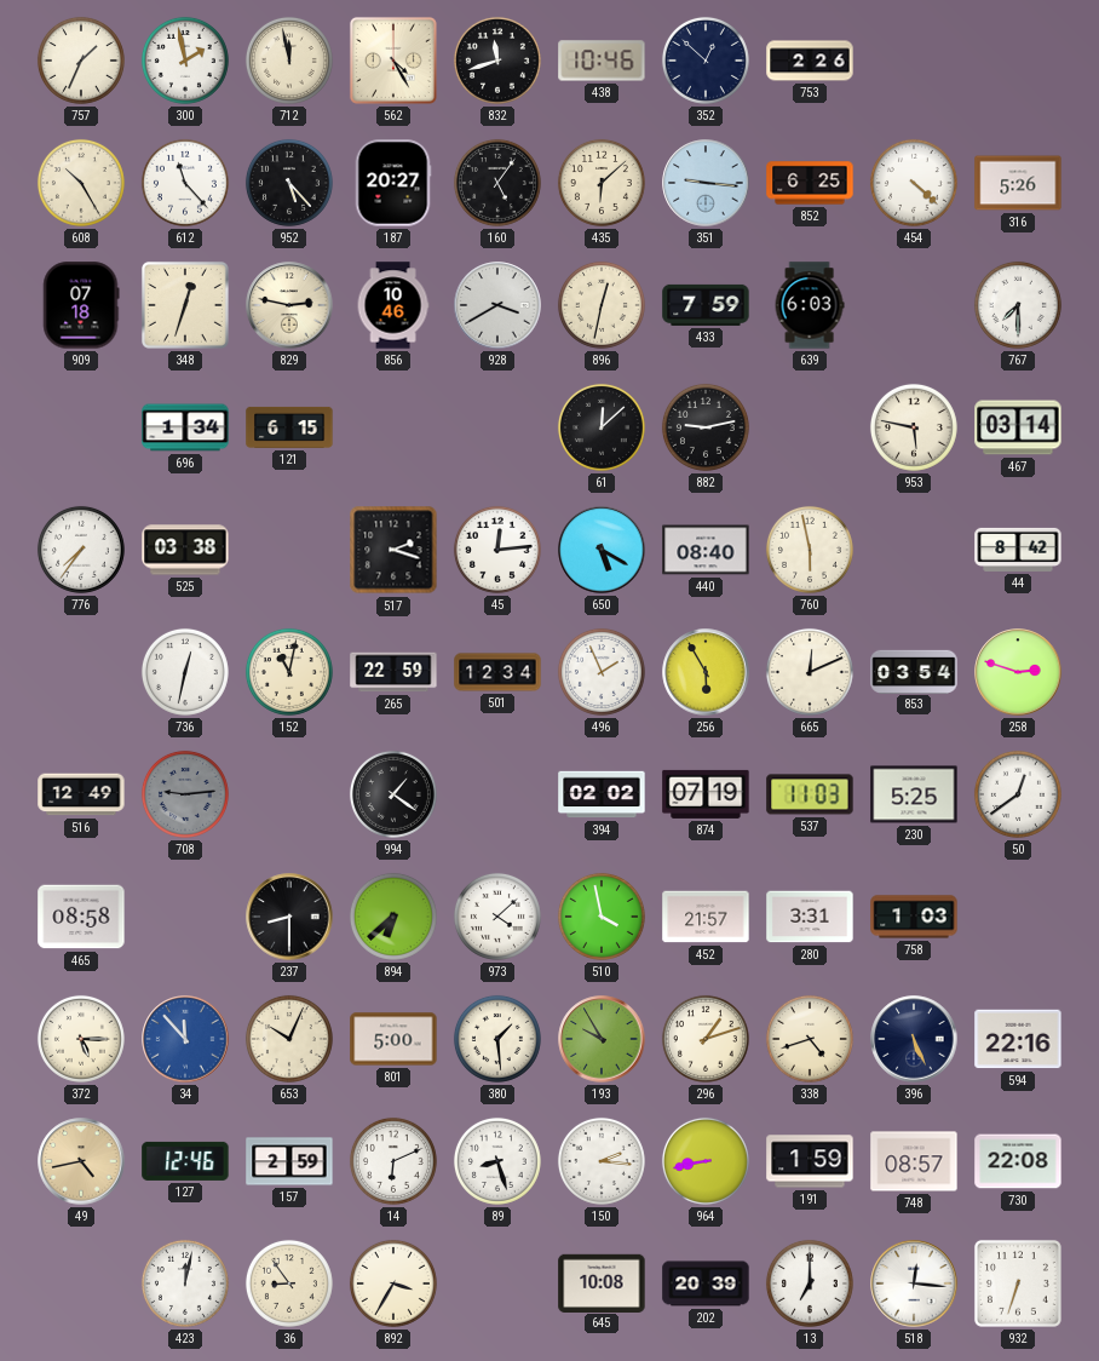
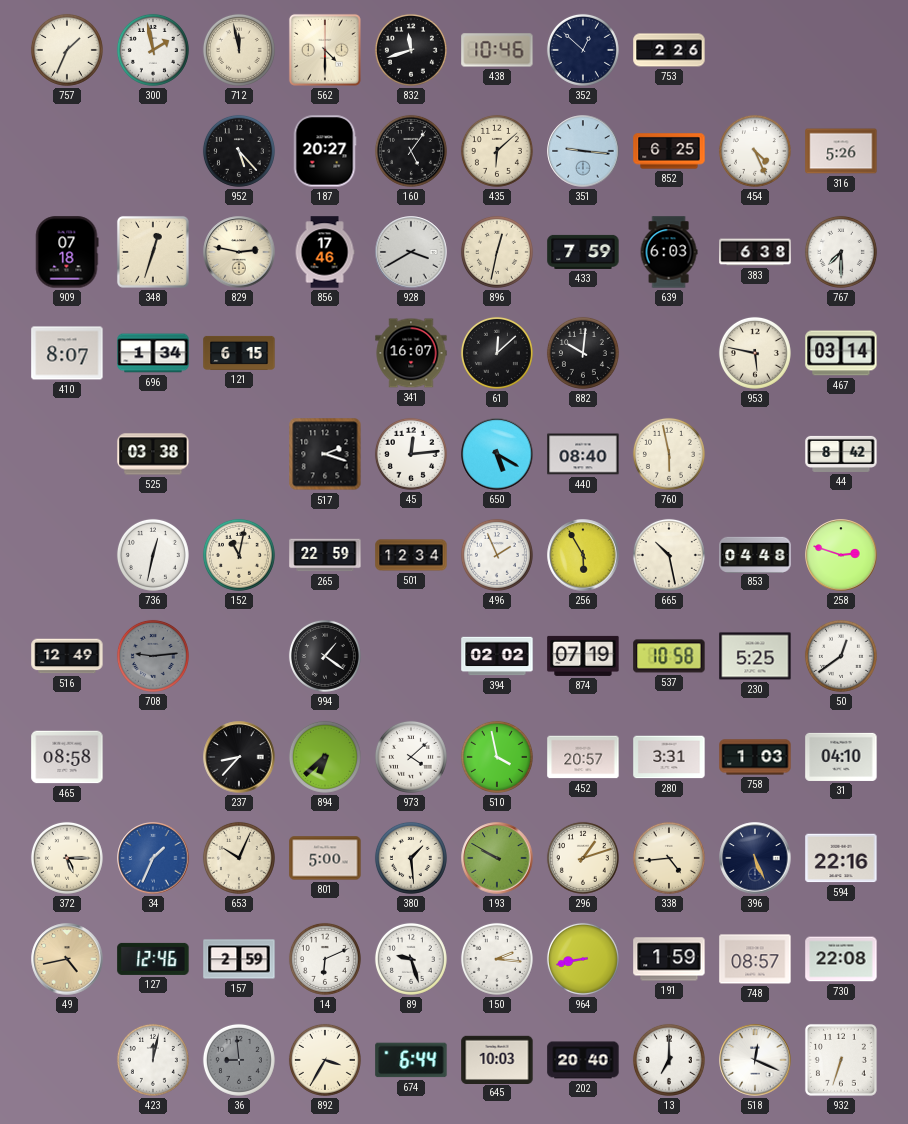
562: 4:25 -> 4:30 (325, 50)
608: 10:25 -> none (81, 183)
612: 11:23 -> none (185, 183)
454: 4:22 -> 4:26 (755, 151)
856: 10:46 -> 17:46 (325, 252)
383: none -> 6:38 (755, 252)
410: none -> 8:07 (67, 353)
341: none -> 16:07 (411, 353)
882: 9:13 -> 10:01 (583, 353)
776: 7:36 -> none (81, 550)
665: 12:11 -> 10:28 (669, 555)
853: 03:54 -> 04:48 (755, 554)
537: 11:03 -> 10:58 (669, 656)
237: 8:30 -> 8:37 (239, 757)
452: 21:57 -> 20:57 (583, 757)
31: none -> 04:10 (841, 757)
34: 11:53 -> 1:34 (153, 858)
193: 9:55 -> 9:50 (497, 858)
338: 4:42 -> 4:44 (669, 858)
89: 8:27 -> 9:27 (411, 959)
36: 8:54 -> 8:59 (239, 1060)
36 dial: cream -> grey (239, 1060)
674: none -> 6:44 (411, 1060)
645: 10:08 -> 10:03 (497, 1059)
202: 20:39 -> 20:40 (583, 1060)
518: 12:16 -> 12:19 (755, 1060)
